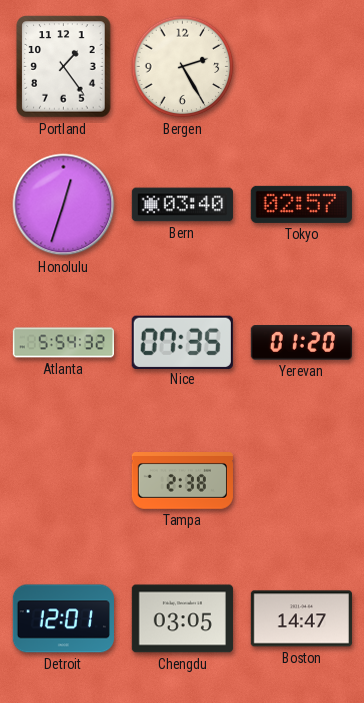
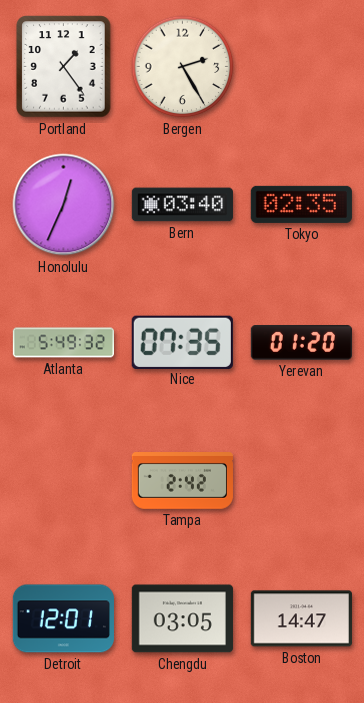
Honolulu: 12:33 -> 12:34 (64, 205)
Tokyo: 02:57 -> 02:35 (301, 204)
Atlanta: 5:54 -> 5:49 (63, 343)
Tampa: 2:38 -> 2:42 (182, 481)
